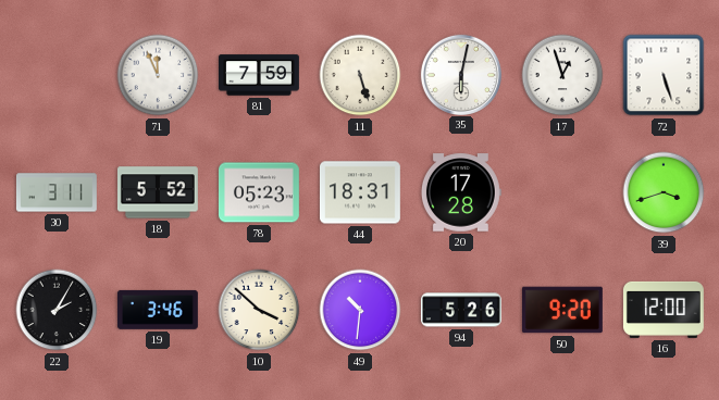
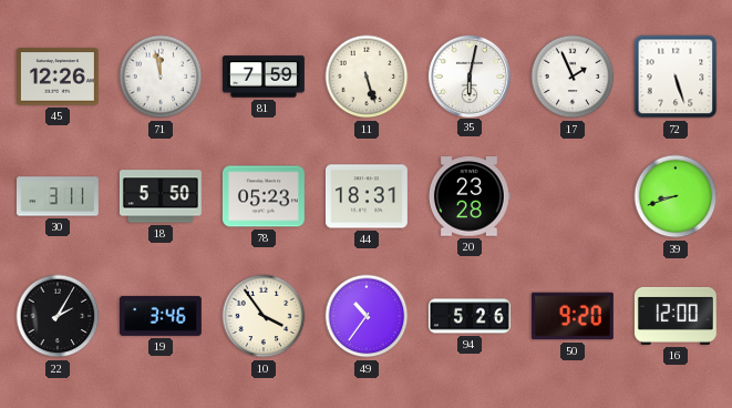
45: none -> 12:26 (58, 76)
71: 11:56 -> 11:58 (161, 76)
17: 12:57 -> 1:56 (573, 76)
18: 5:52 -> 5:50 (161, 196)
20: 17:28 -> 23:28 (470, 196)
39: 3:42 -> 8:42 (676, 196)
10: 3:52 -> 3:54 (264, 316)
49: 10:31 -> 10:36 (367, 316)
